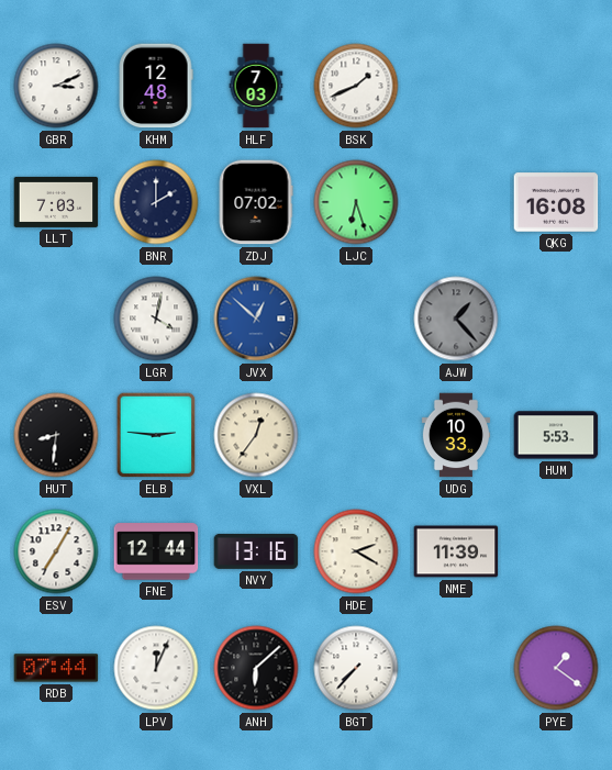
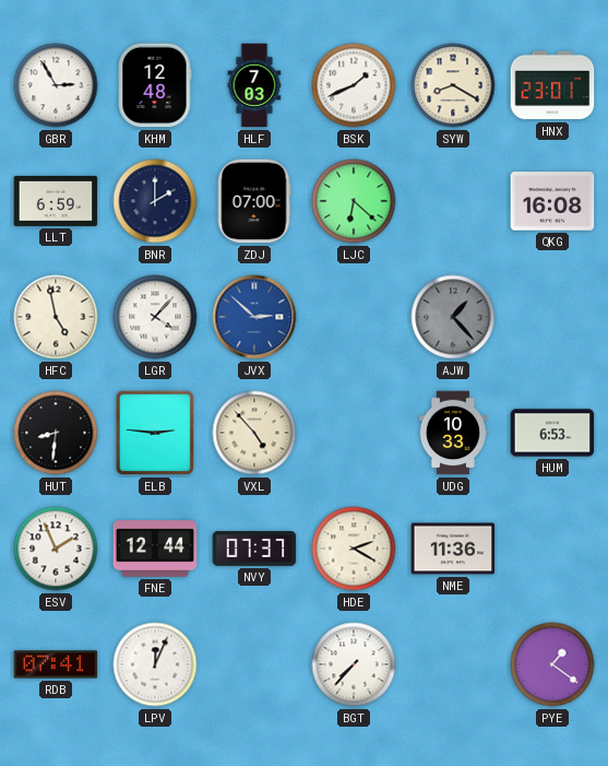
GBR: 3:11 -> 2:55 (56, 85)
SYW: none -> 8:20 (453, 85)
HNX: none -> 23:01 (552, 85)
LLT: 7:03 -> 6:59 (56, 201)
ZDJ: 07:02 -> 07:00 (254, 201)
LJC: 6:27 -> 6:22 (354, 201)
HFC: none -> 4:58 (56, 317)
LGR: 4:02 -> 4:07 (155, 317)
JVX: 12:52 -> 2:52 (254, 317)
VXL: 12:36 -> 4:53 (254, 433)
HUM: 5:53 -> 6:53 (552, 433)
ESV: 7:05 -> 1:56 (56, 549)
NVY: 13:16 -> 07:37 (254, 549)
NME: 11:39 -> 11:36 (453, 549)
RDB: 07:44 -> 07:41 (56, 664)
ANH: 6:08 -> none (256, 668)
